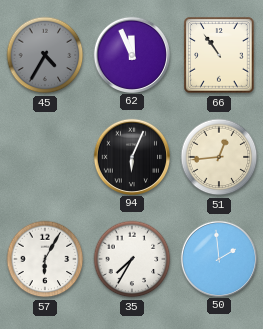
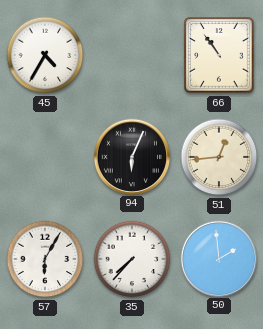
45 dial: grey -> white (45, 55)
62: 11:56 -> none (131, 54)
35: 7:35 -> 7:37 (132, 259)
